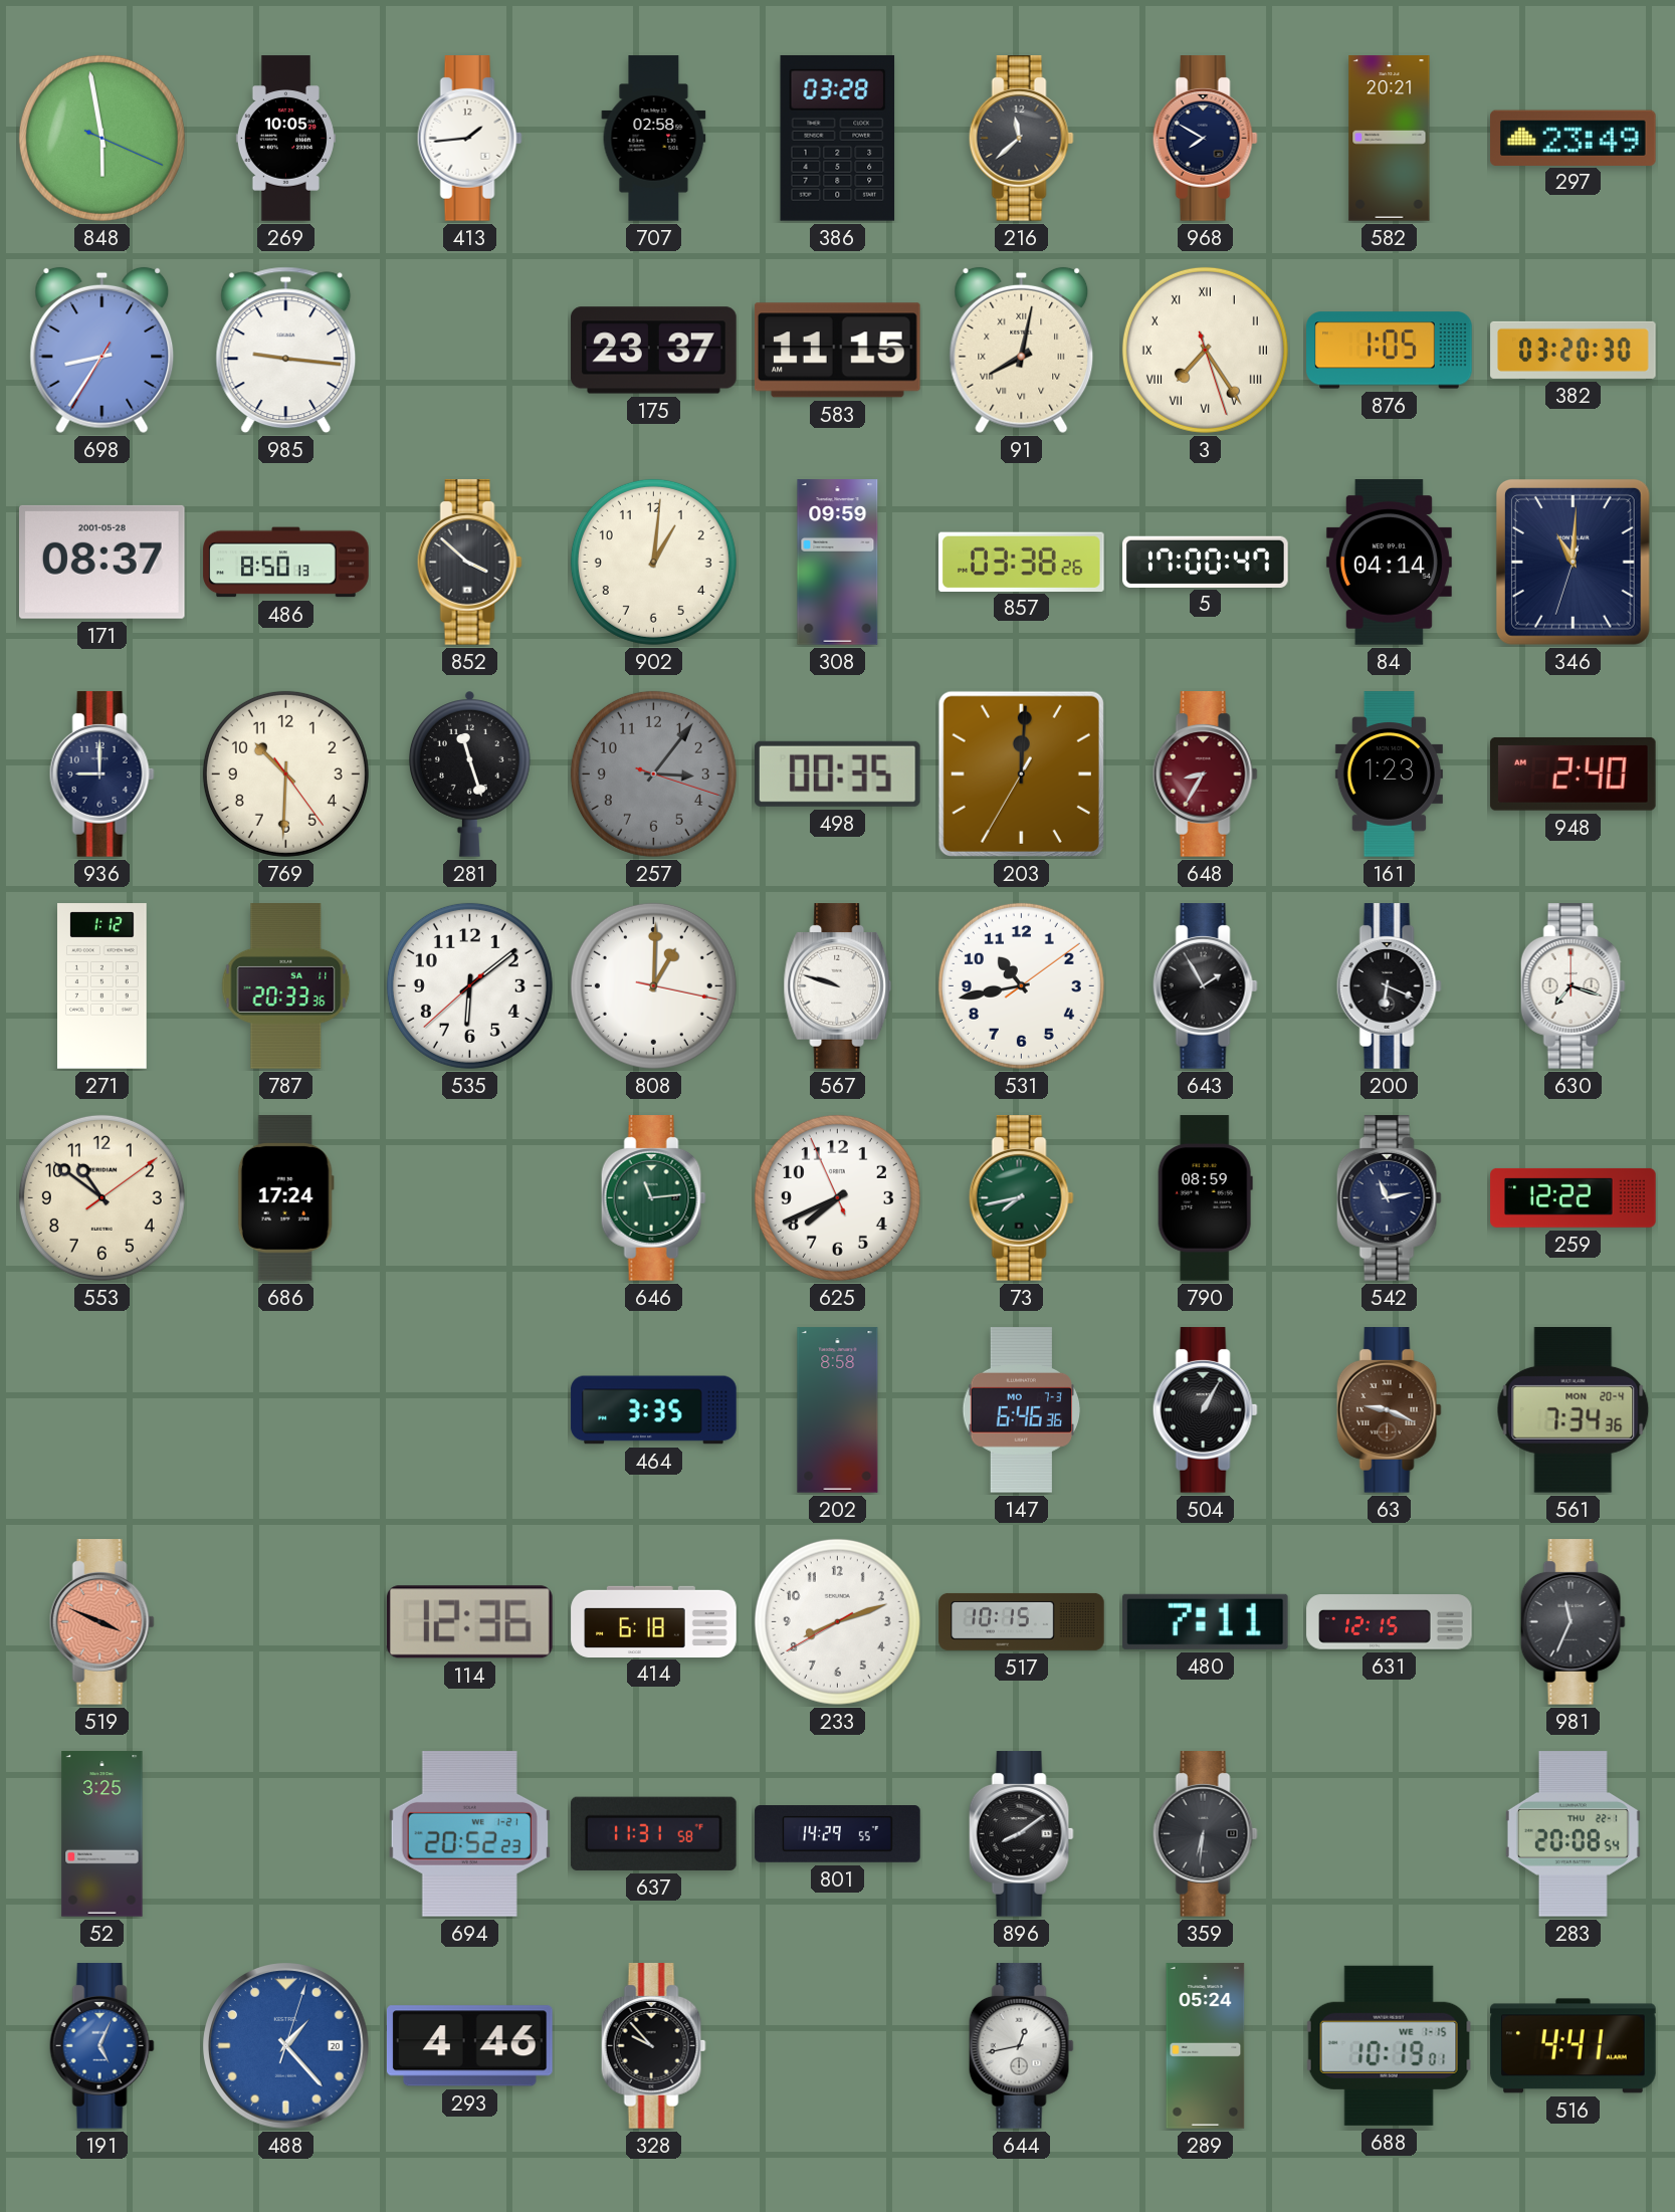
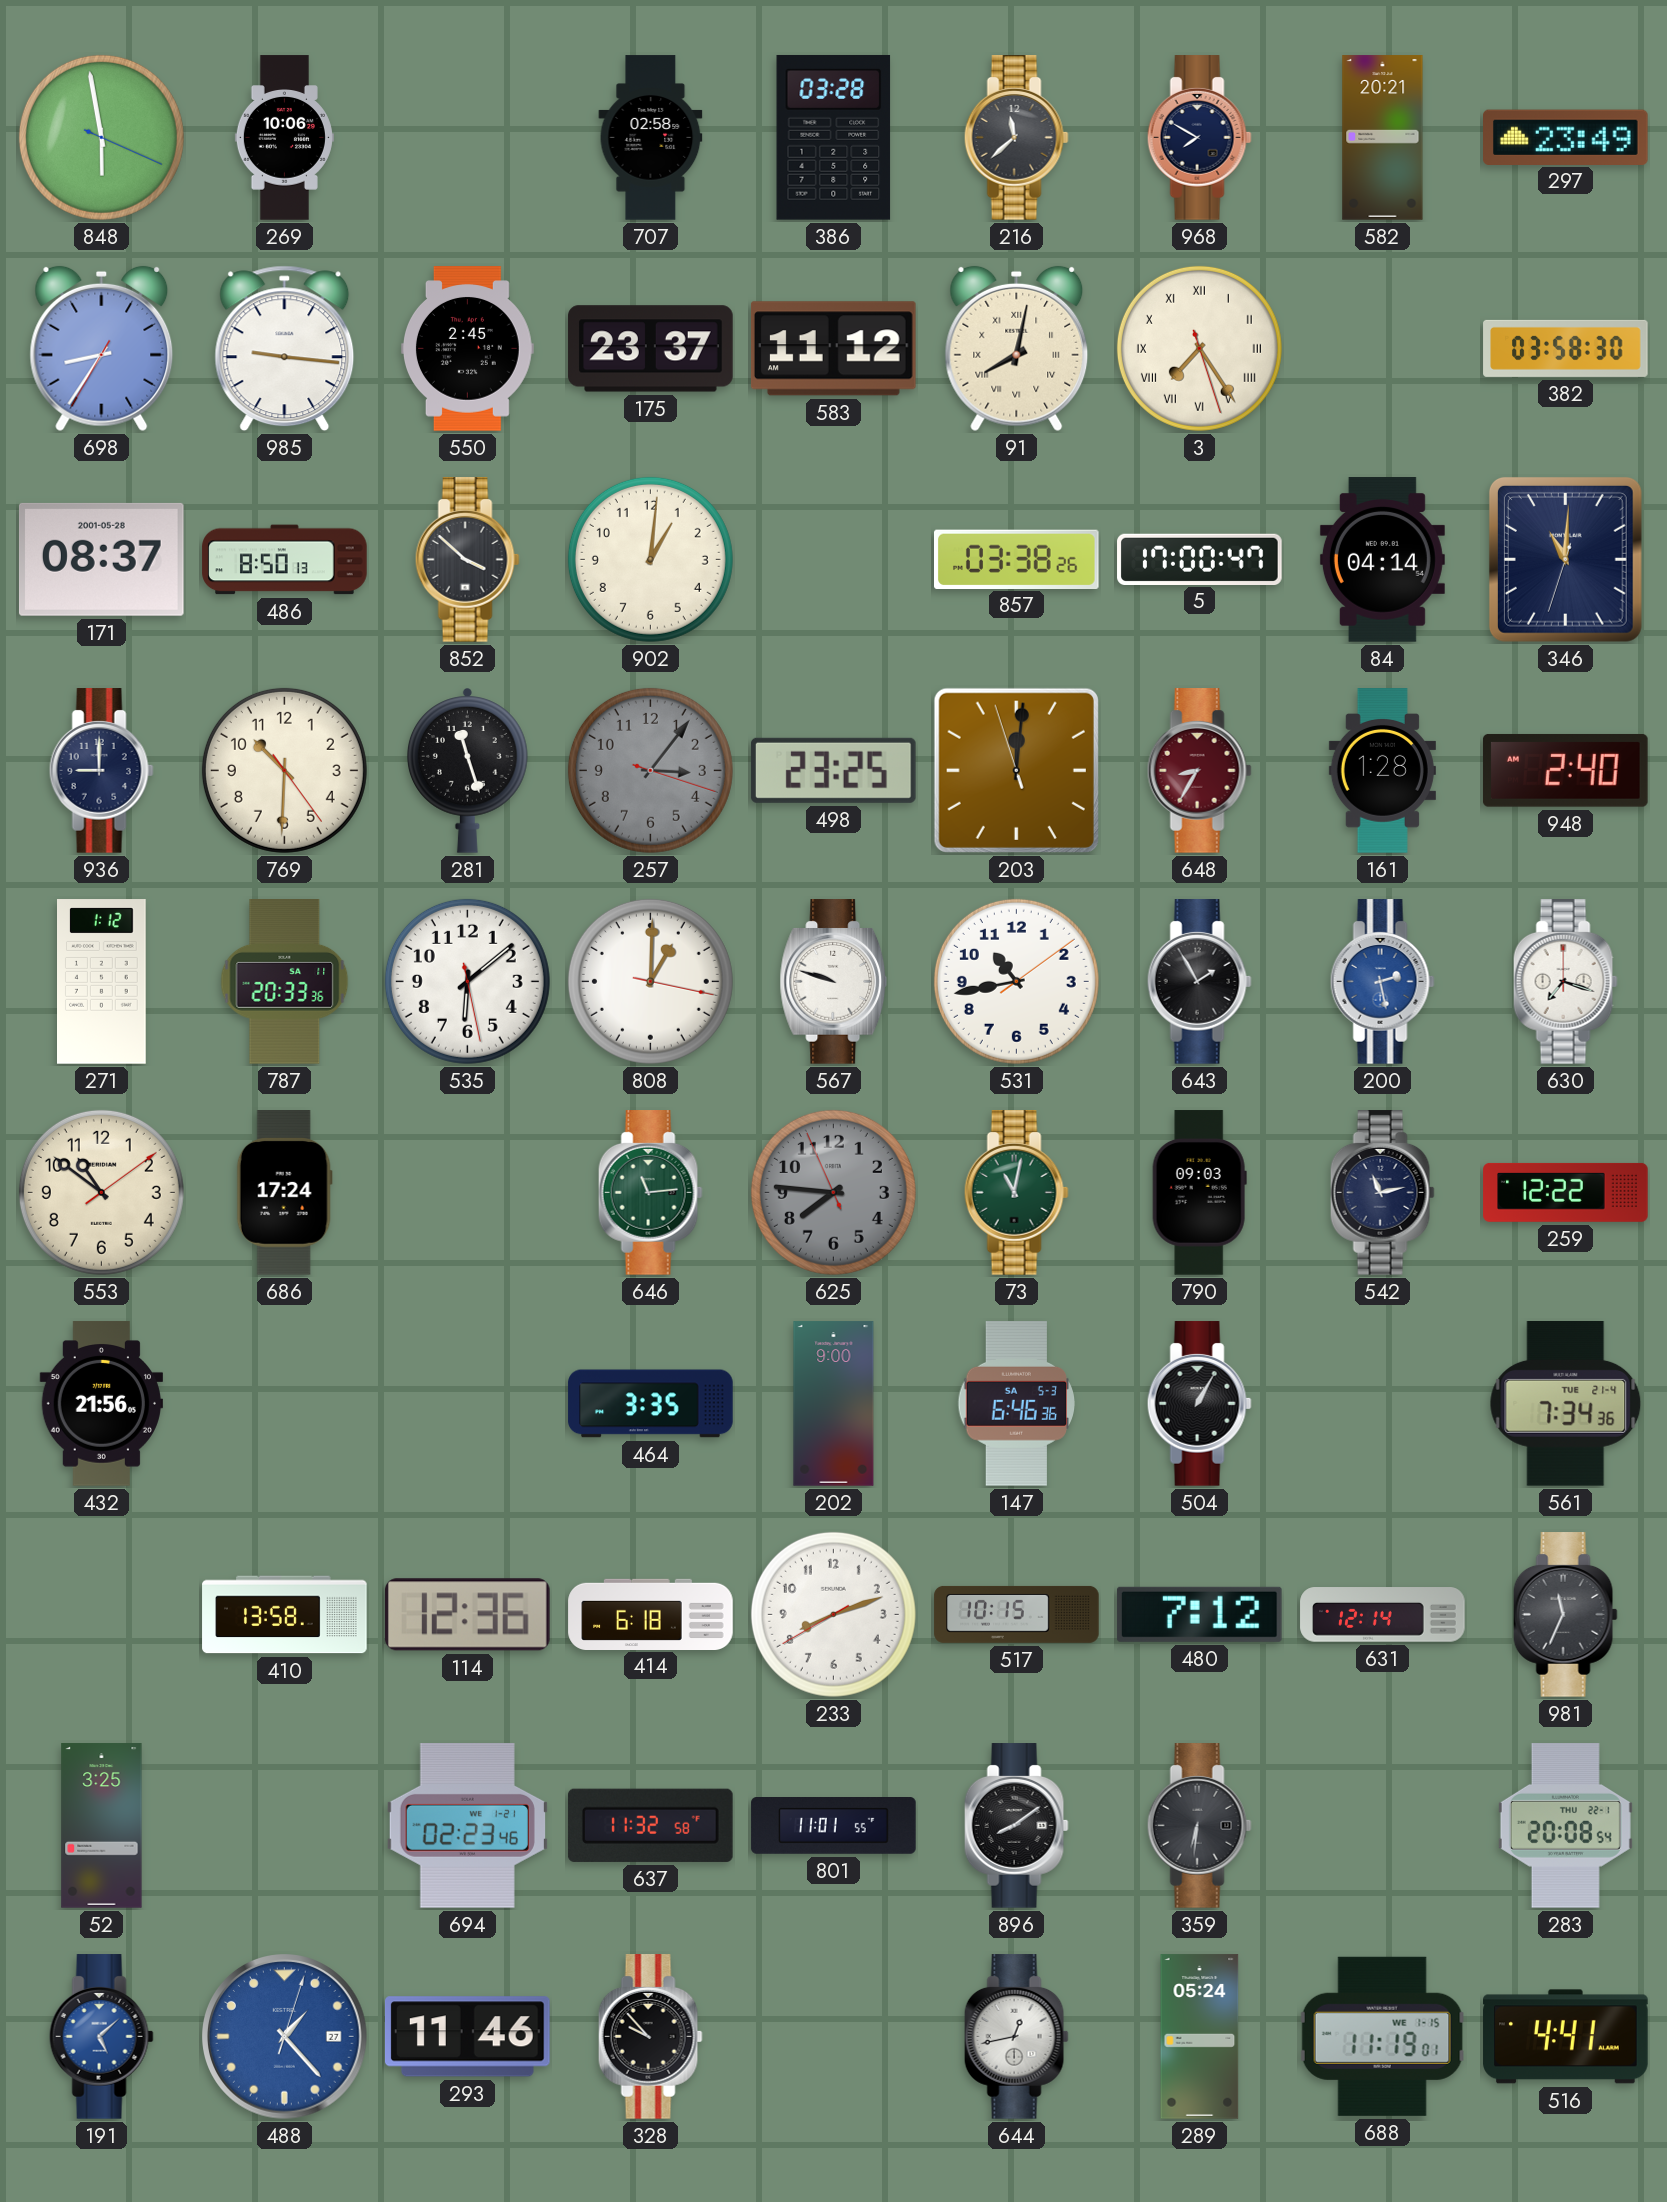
269: 10:05 -> 10:06 (284, 138)
413: 1:44 -> none (469, 139)
550: none -> 2:45 (467, 349)
583: 11:15 -> 11:12 (833, 349)
876: 1:05 -> none (1390, 351)
382: 03:20 -> 03:58 (1566, 348)
308: 09:59 -> none (838, 563)
498: 00:35 -> 23:25 (833, 770)
203: 12:00:35 -> 12:00:57 (1016, 770)
161: 1:23 -> 1:28 (1382, 771)
535: 6:08:38 -> 6:08:28 (467, 981)
200: 6:19 -> 2:28 (1382, 982)
200 dial: black -> blue (1382, 982)
625: 7:40 -> 7:45 (833, 1192)
625 dial: white -> grey (833, 1192)
73: 7:43 -> 11:02 (1016, 1193)
790: 08:59 -> 09:03 (1199, 1193)
432: none -> 21:56 (101, 1404)
202: 8:58 -> 9:00 (834, 1404)
147 date: MO 7-3 -> SA 5-3 (1017, 1404)
63: 9:19 -> none (1389, 1410)
561 date: MON 20-4 -> TUE 21-4 (1566, 1404)
519: 3:49 -> none (101, 1622)
410: none -> 13:58 (285, 1615)
480: 7:11 -> 7:12 (1199, 1614)
631: 12:15 -> 12:14 (1383, 1615)
694: 20:52 -> 02:23 (467, 1826)
637: 11:31 -> 11:32 (650, 1825)
801: 14:29 -> 11:01 (834, 1826)
191: 5:04 -> 5:08 (101, 2037)
488 date: 20 -> 27 (285, 2037)
293: 4:46 -> 11:46 (467, 2037)
688: 10:19 -> 11:19 (1383, 2036)
